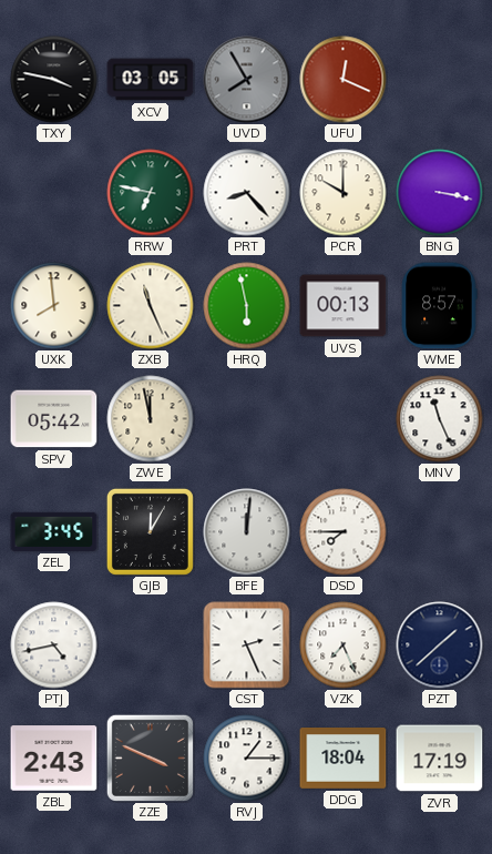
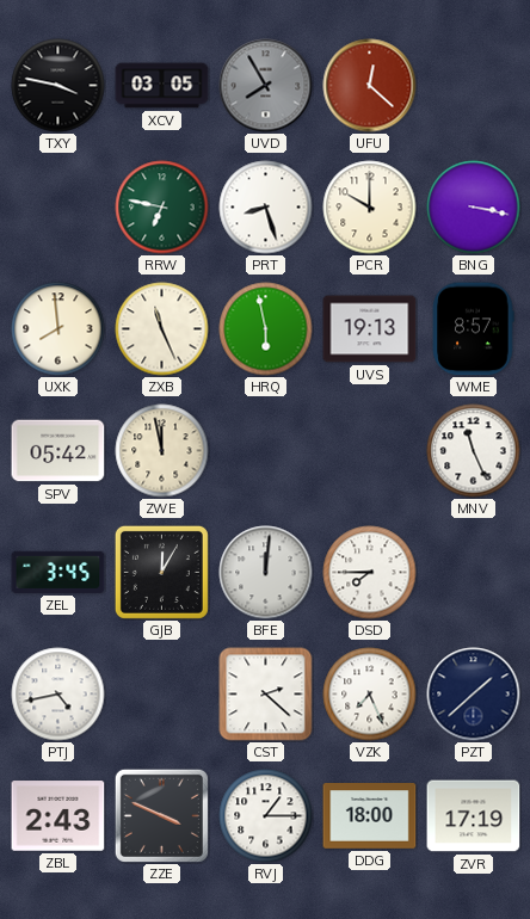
UFU: 12:19 -> 12:22 (370, 86)
PRT: 8:23 -> 8:27 (266, 208)
UVS: 00:13 -> 19:13 (370, 329)
CST: 2:26 -> 2:22 (266, 695)
DDG: 18:04 -> 18:00 (370, 816)
